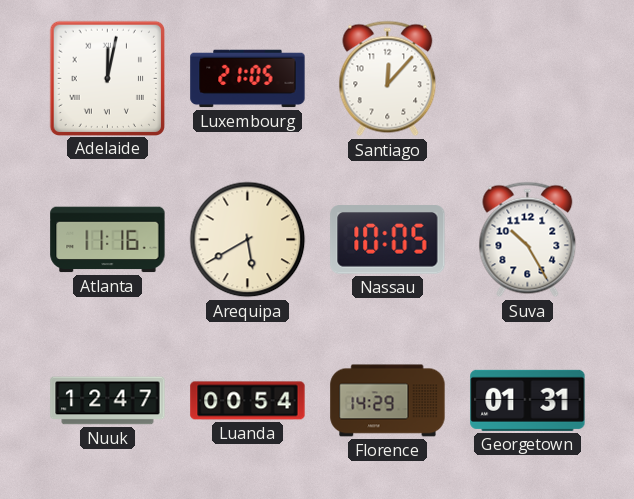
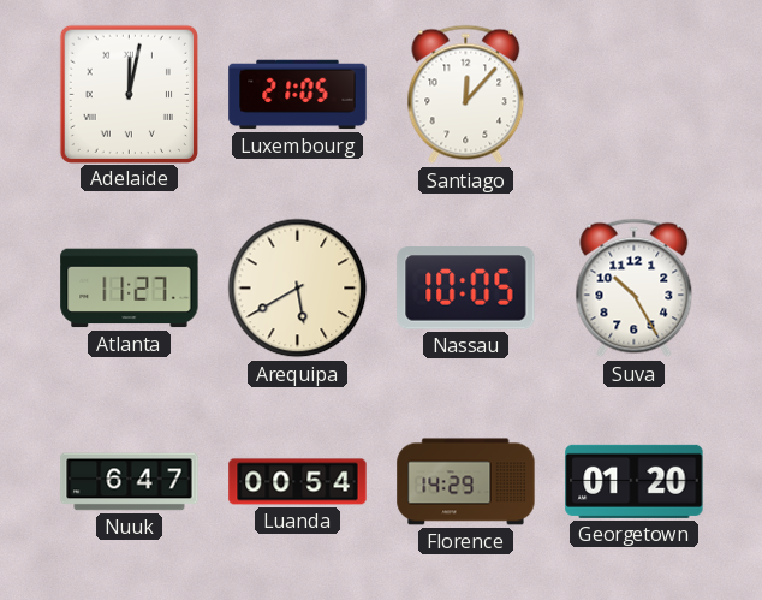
Atlanta: 11:16 -> 11:27 (130, 289)
Nuuk: 12:47 -> 6:47 (130, 482)
Georgetown: 01:31 -> 01:20 (635, 481)
